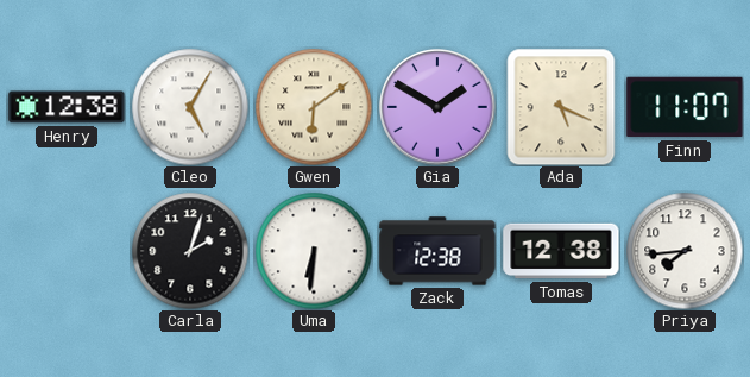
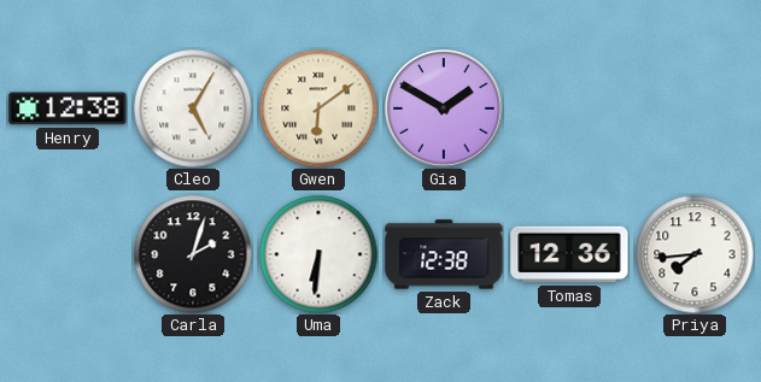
Ada: 5:19 -> none (561, 107)
Finn: 11:07 -> none (685, 107)
Tomas: 12:38 -> 12:36 (569, 254)
